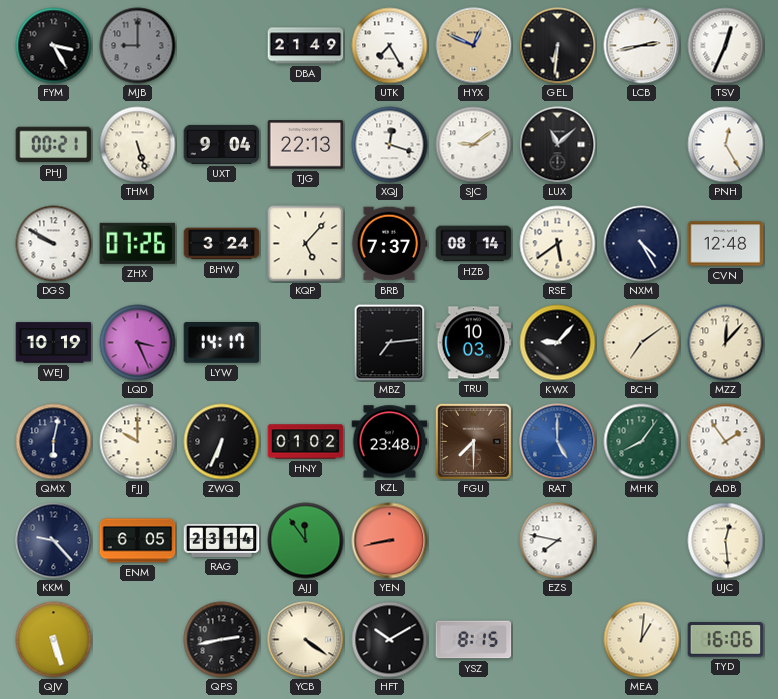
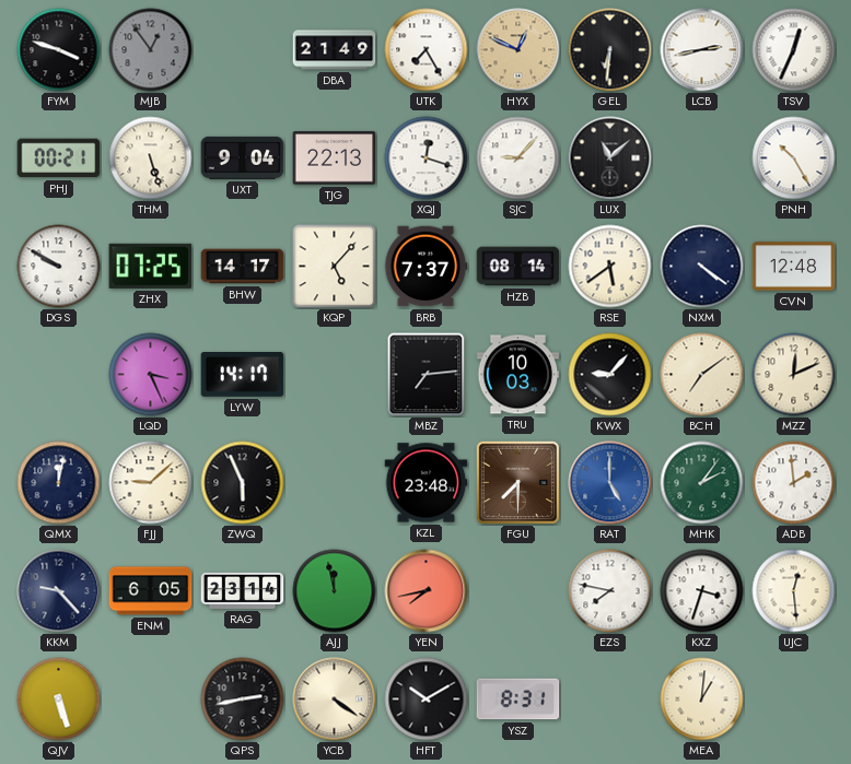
FYM: 3:25 -> 3:48 (59, 50)
MJB: 9:00 -> 12:54 (151, 50)
SJC: 9:09 -> 9:07 (518, 158)
PNH: 12:25 -> 10:25 (794, 158)
ZHX: 07:26 -> 07:25 (151, 266)
BHW: 3:24 -> 14:17 (243, 267)
NXM: 4:25 -> 4:21 (702, 267)
WEJ: 10:19 -> none (54, 343)
MZZ: 12:07 -> 12:11 (794, 375)
QMX: 6:02 -> 12:02 (59, 483)
FJJ: 10:00 -> 9:08 (151, 483)
ZWQ: 6:34 -> 5:56 (243, 483)
HNY: 01:02 -> none (306, 442)
MHK: 8:06 -> 2:06 (702, 483)
ADB: 1:54 -> 1:59 (794, 483)
AJJ: 11:54 -> 11:58 (335, 591)
YEN: 8:43 -> 7:43 (427, 591)
KXZ: none -> 3:33 (702, 591)
YSZ: 8:15 -> 8:31 (518, 700)
TYD: 16:06 -> none (726, 640)
